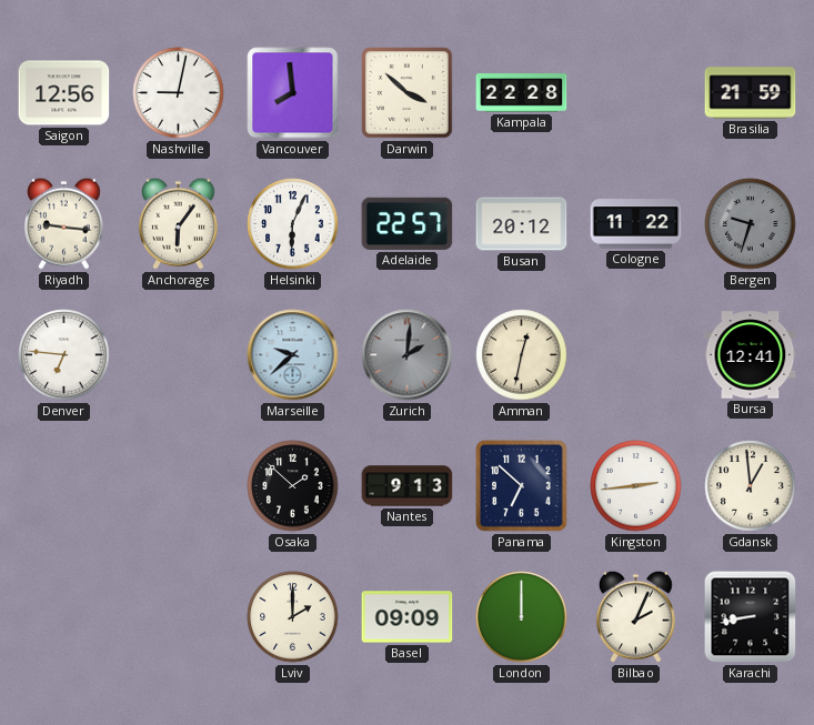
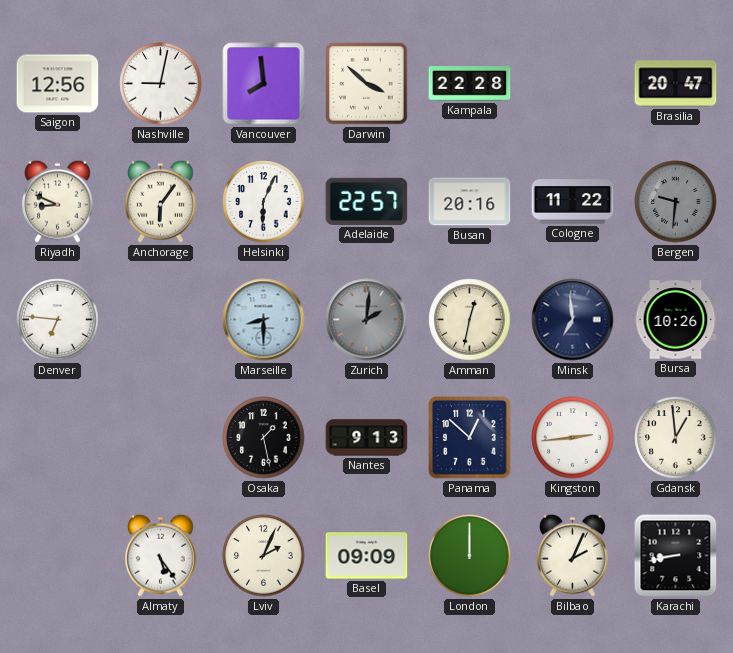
Brasilia: 21:59 -> 20:47 (676, 84)
Riyadh: 9:16 -> 8:49 (57, 201)
Busan: 20:12 -> 20:16 (470, 202)
Bergen: 9:33 -> 9:31 (676, 202)
Marseille: 9:38 -> 8:30 (264, 320)
Minsk: none -> 6:59 (573, 320)
Bursa: 12:41 -> 10:26 (676, 320)
Osaka: 1:52 -> 1:28 (264, 438)
Panama: 6:52 -> 12:52 (470, 438)
Almaty: none -> 5:24 (160, 555)
Lviv: 2:00 -> 2:04 (264, 556)
